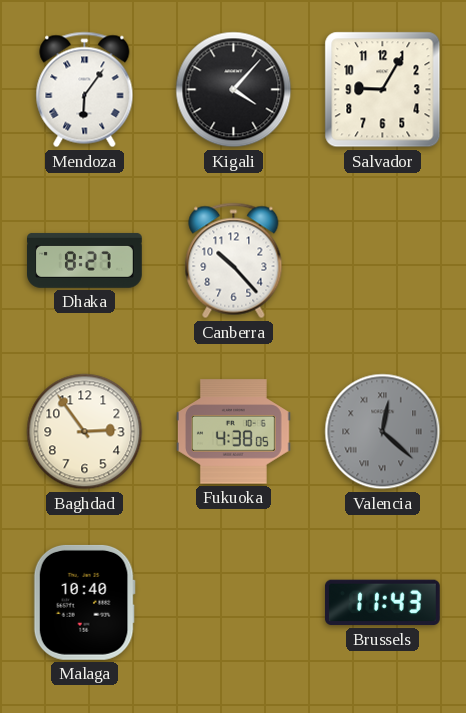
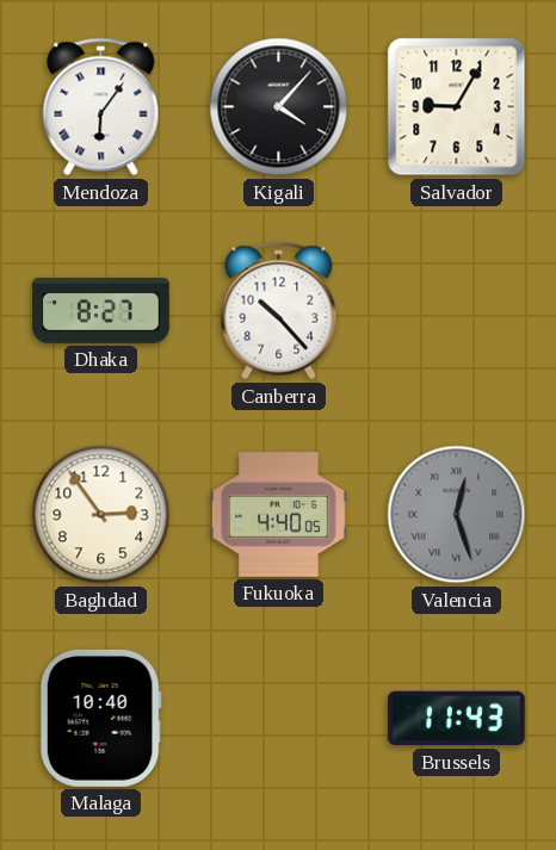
Fukuoka: 4:38 -> 4:40 (279, 515)
Valencia: 12:22 -> 12:27 (457, 515)
